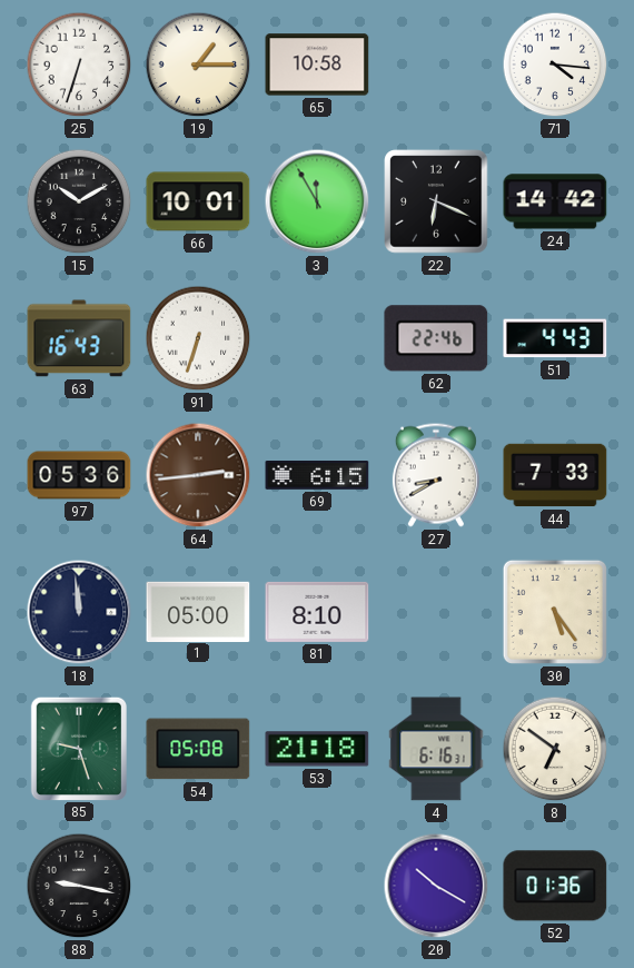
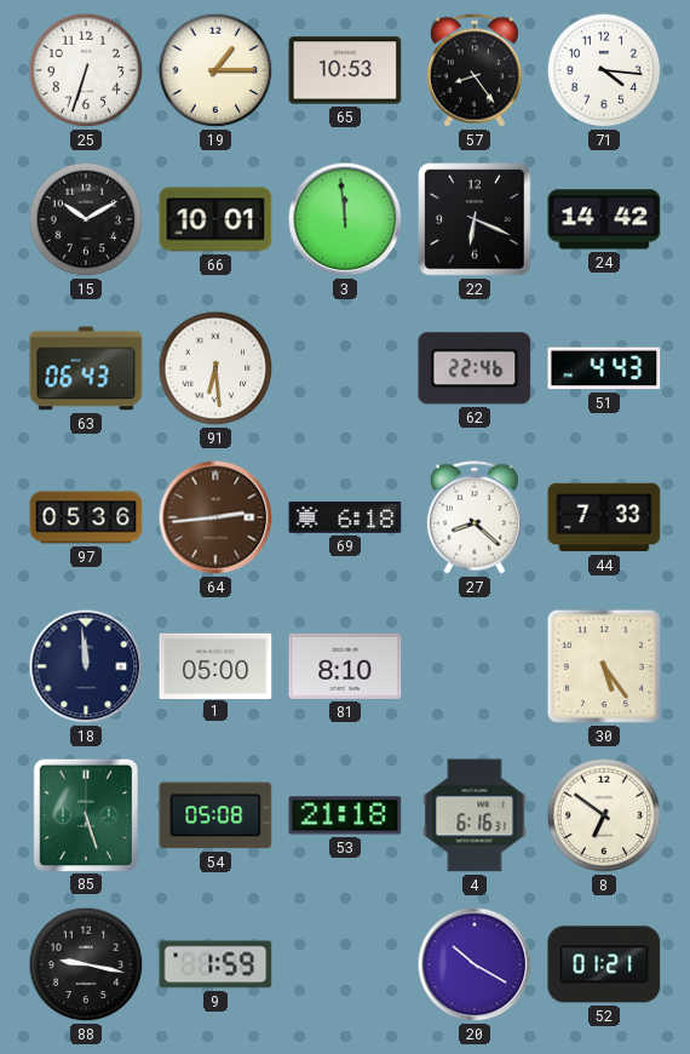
65: 10:58 -> 10:53 (345, 70)
57: none -> 8:24 (475, 70)
3: 11:55 -> 11:59 (345, 219)
63: 16:43 -> 06:43 (86, 368)
91: 6:33 -> 6:29 (215, 368)
69: 6:15 -> 6:18 (345, 519)
27: 8:40 -> 8:22 (475, 517)
85: 9:27 -> 5:27 (85, 814)
9: none -> 1:59 (215, 964)
52: 01:36 -> 01:21 (604, 964)
